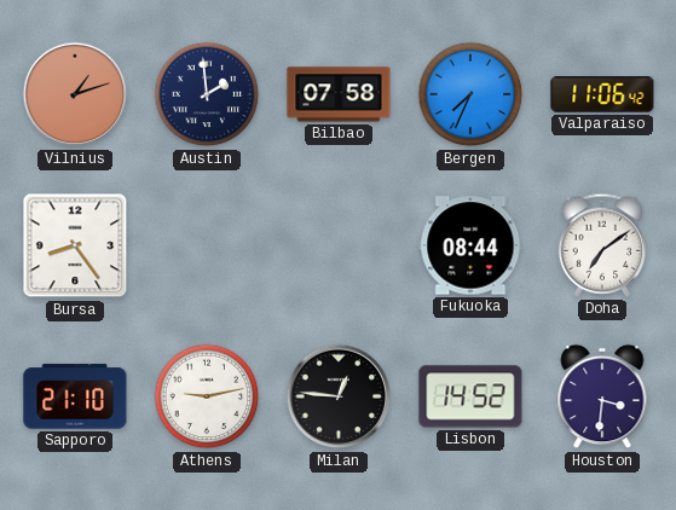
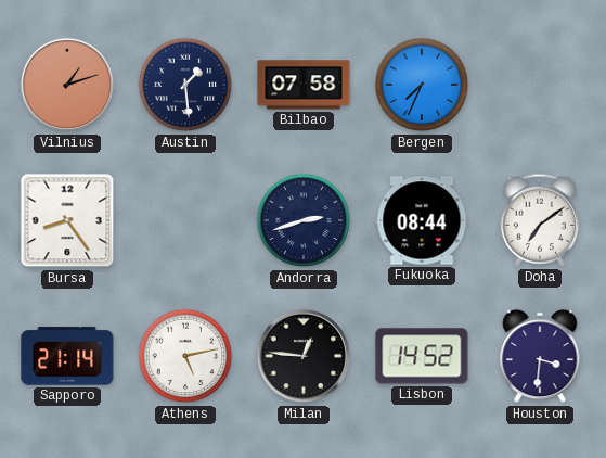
Austin: 1:59 -> 1:29 (185, 85)
Valparaiso: 11:06 -> none (602, 94)
Andorra: none -> 2:42 (304, 220)
Sapporo: 21:10 -> 21:14 (67, 356)
Athens: 9:13 -> 5:13 (185, 356)
